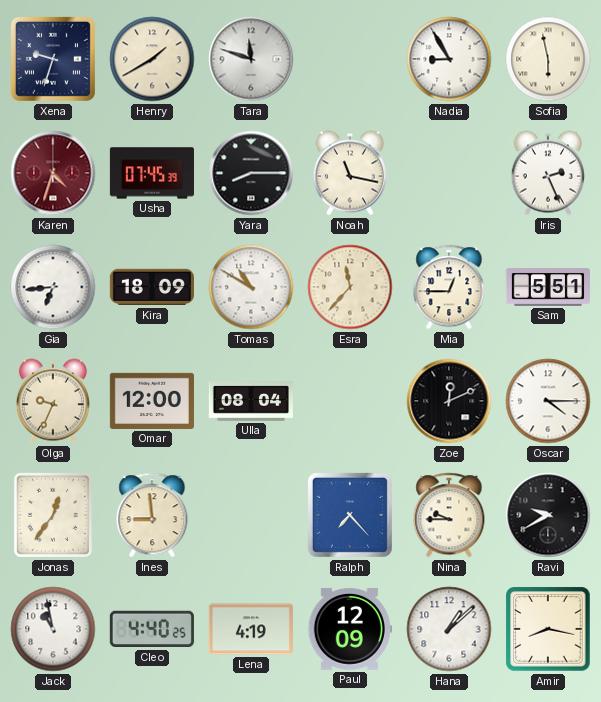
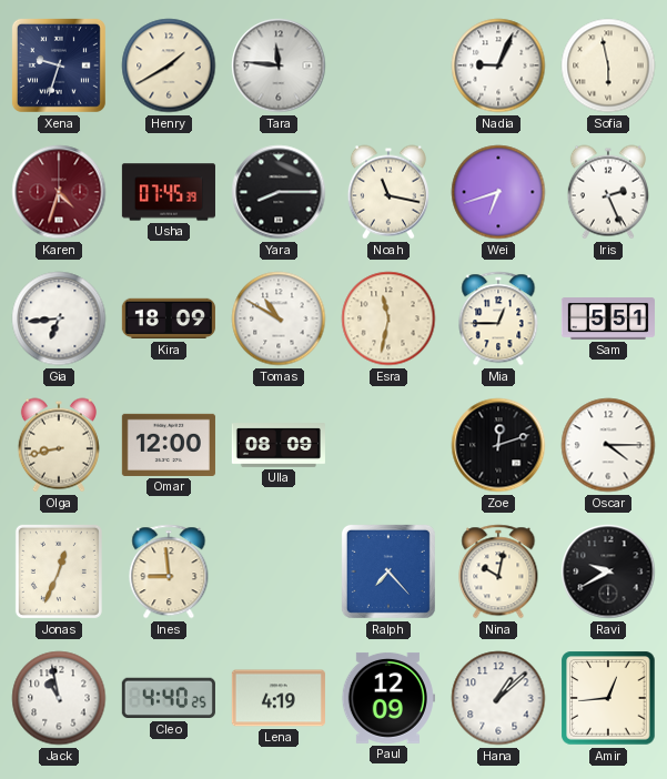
Tara: 11:48 -> 11:46 (279, 65)
Nadia: 8:55 -> 9:04 (498, 65)
Wei: none -> 6:42 (498, 192)
Esra: 11:37 -> 11:32 (388, 318)
Olga: 9:34 -> 8:43 (59, 445)
Ulla: 08:04 -> 08:09 (279, 445)
Zoe: 12:11 -> 12:12 (498, 445)
Jonas: 12:36 -> 12:34 (59, 571)
Nina: 9:45 -> 10:02 (498, 571)
Amir: 8:17 -> 12:44 (608, 698)
